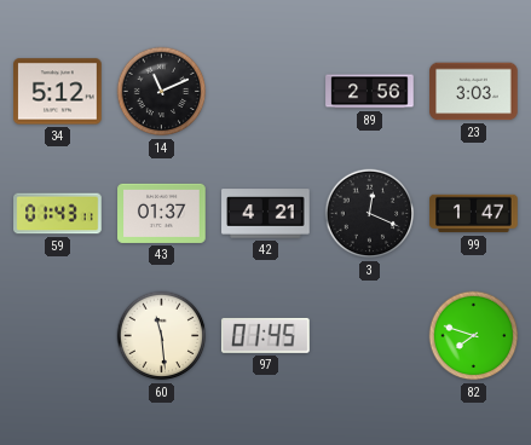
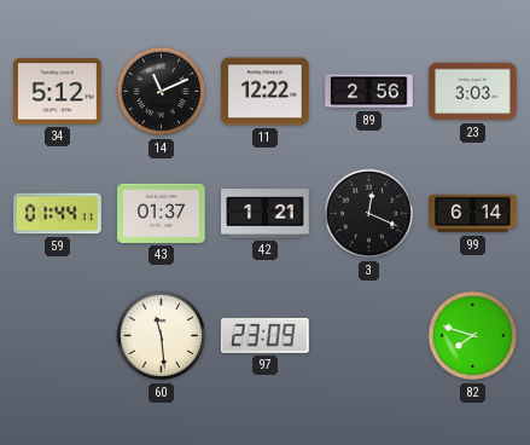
11: none -> 12:22 (266, 92)
59: 01:43 -> 01:44 (58, 214)
42: 4:21 -> 1:21 (266, 214)
99: 1:47 -> 6:14 (473, 214)
97: 01:45 -> 23:09 (266, 335)
